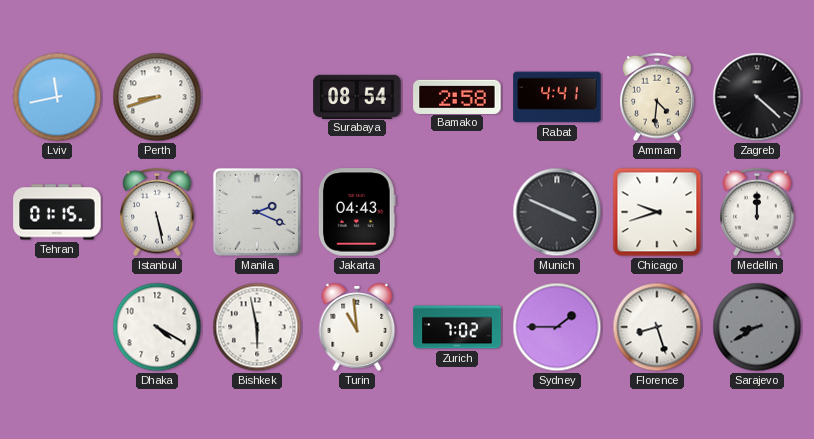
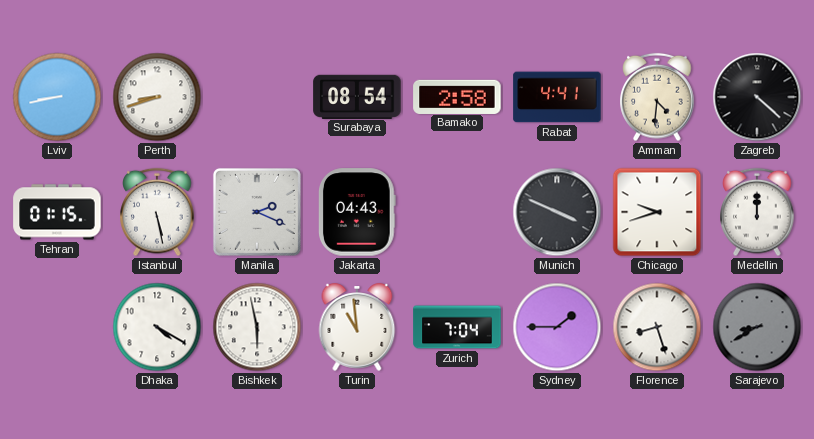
Lviv: 11:43 -> 8:43 (57, 97)
Zurich: 7:02 -> 7:04 (457, 327)
